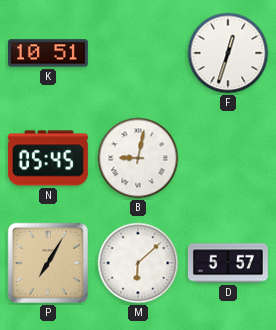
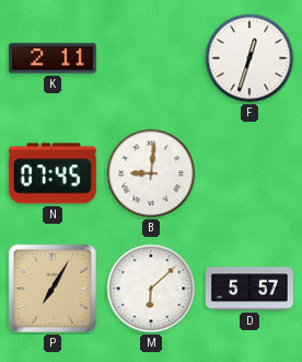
K: 10:51 -> 2:11 (53, 58)
N: 05:45 -> 07:45 (53, 173)
B: 9:02 -> 9:01 (151, 173)
